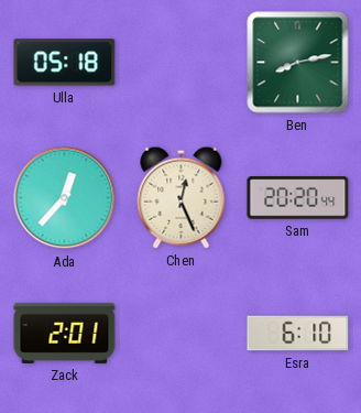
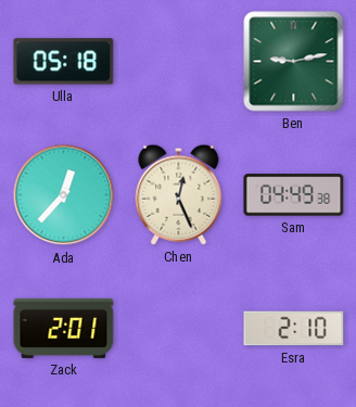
Ben: 8:13 -> 9:13 (294, 62)
Sam: 20:20 -> 04:49 (294, 195)
Esra: 6:10 -> 2:10 (294, 329)
